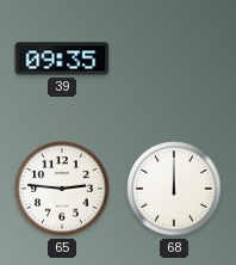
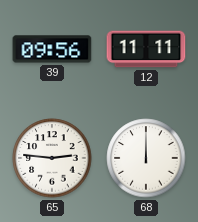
39: 09:35 -> 09:56 (52, 49)
12: none -> 11:11 (146, 49)
